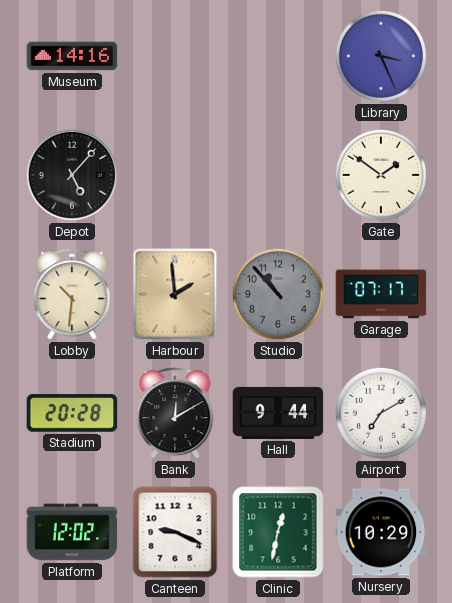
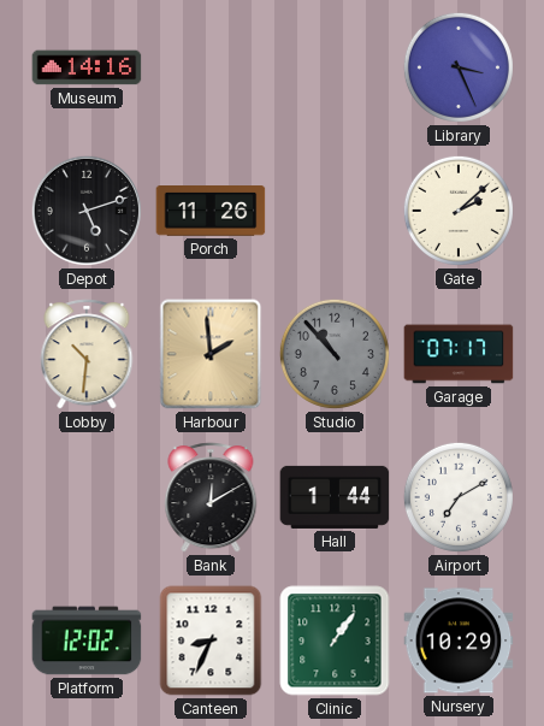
Depot: 5:07 -> 5:12 (87, 211)
Porch: none -> 11:26 (211, 212)
Gate: 1:51 -> 2:08 (459, 211)
Stadium: 20:28 -> none (72, 413)
Hall: 9:44 -> 1:44 (335, 497)
Canteen: 9:19 -> 8:34 (211, 641)
Clinic: 12:32 -> 1:06 (335, 641)
